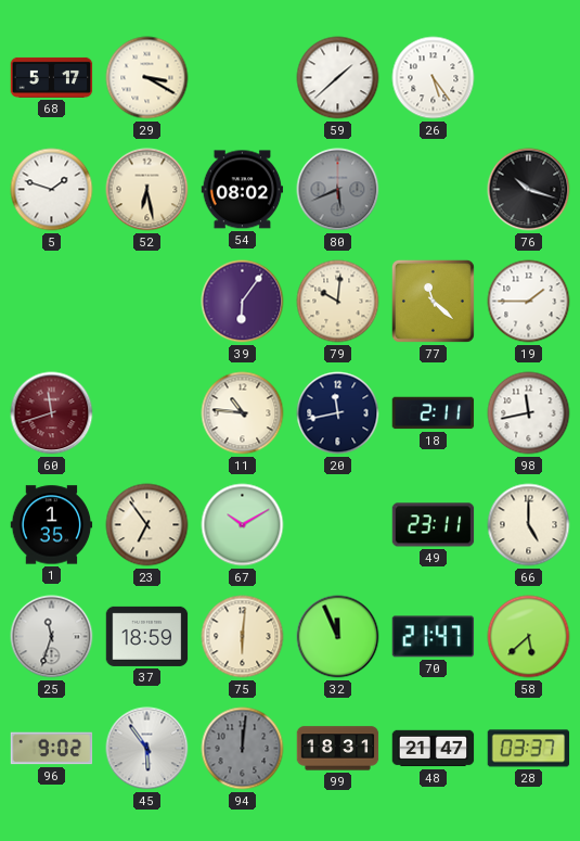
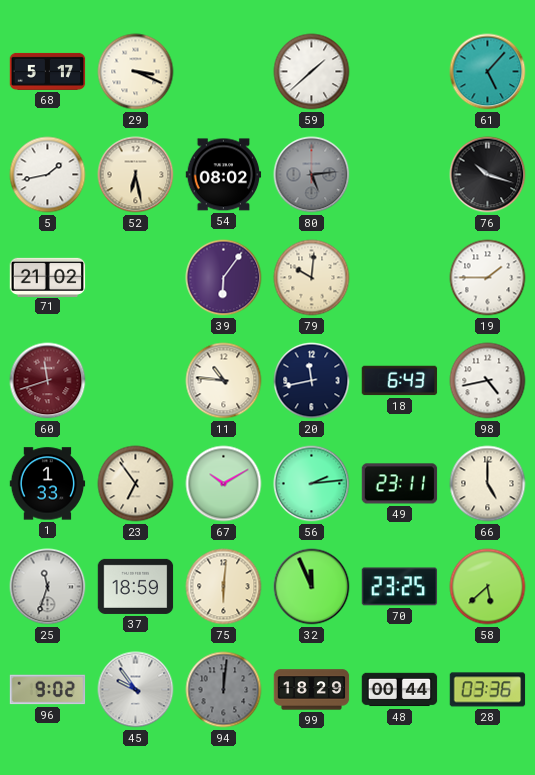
29: 3:20 -> 3:19 (136, 72)
26: 5:24 -> none (434, 78)
61: none -> 5:07 (488, 72)
5: 1:48 -> 1:43 (48, 175)
80: 5:41 -> 5:14 (312, 175)
71: none -> 21:02 (48, 277)
77: 11:22 -> none (433, 301)
18: 2:11 -> 6:43 (400, 381)
98: 11:43 -> 4:43 (488, 381)
1: 1:35 -> 1:33 (48, 484)
56: none -> 2:14 (312, 484)
70: 21:47 -> 23:25 (400, 587)
45: 5:54 -> 9:54 (136, 690)
99: 18:31 -> 18:29 (312, 690)
48: 21:47 -> 00:44 (400, 690)
28: 03:37 -> 03:36 (488, 690)
